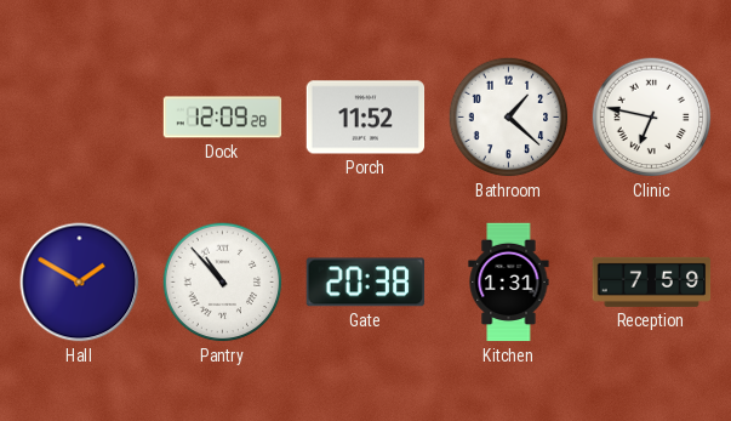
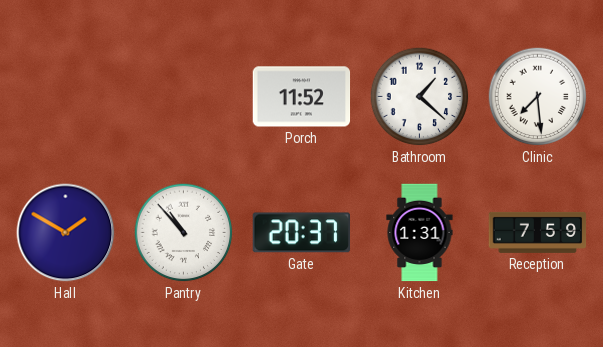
Dock: 12:09 -> none (223, 118)
Clinic: 6:47 -> 7:29 (538, 97)
Gate: 20:38 -> 20:37 (301, 233)
